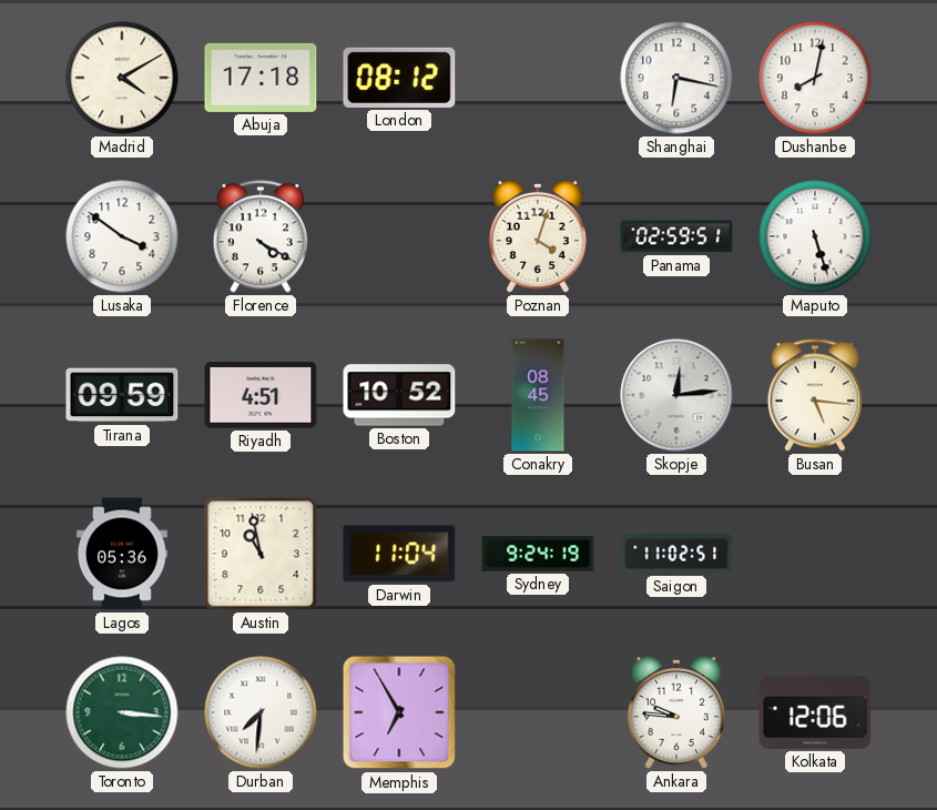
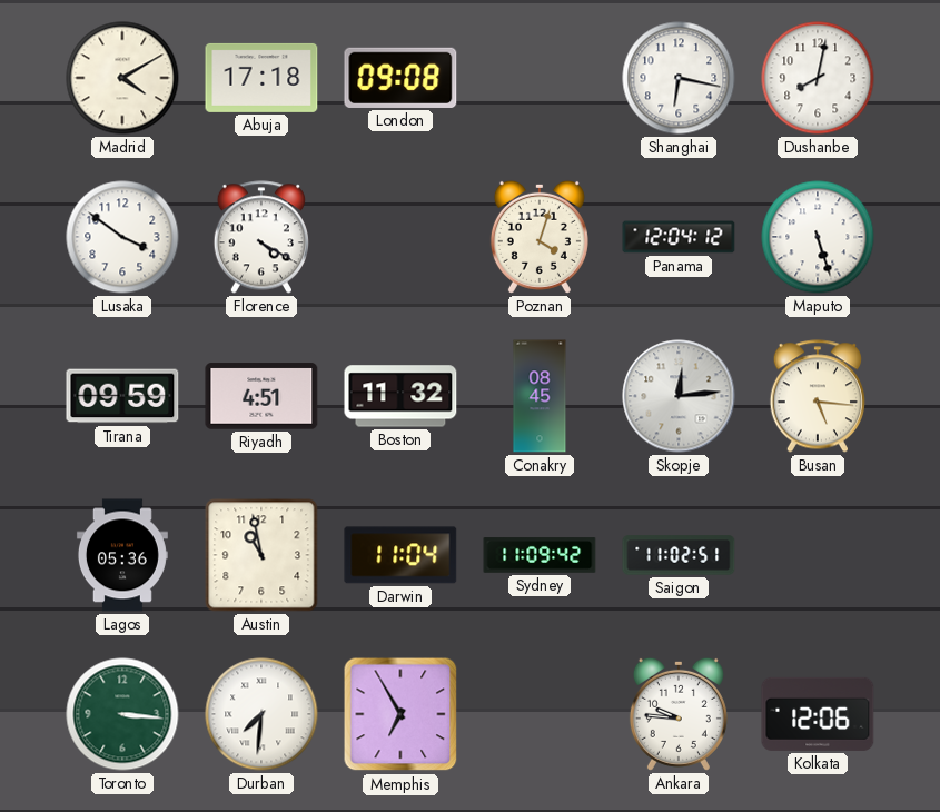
London: 08:12 -> 09:08 (400, 78)
Panama: 02:59 -> 12:04 (679, 237)
Boston: 10:52 -> 11:32 (400, 396)
Sydney: 9:24 -> 11:09 (540, 555)
